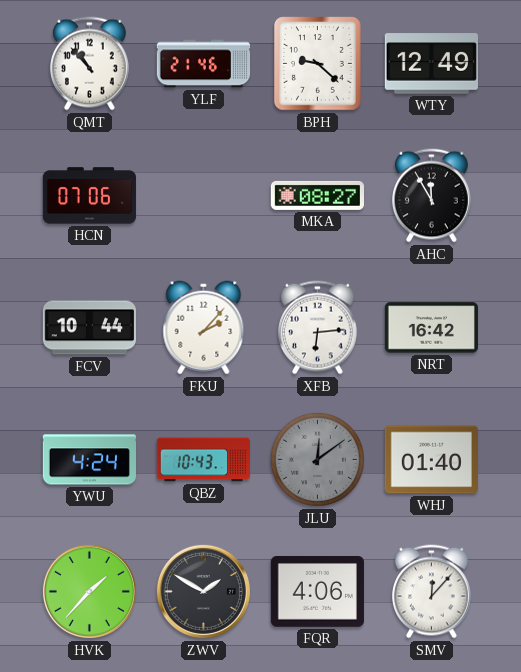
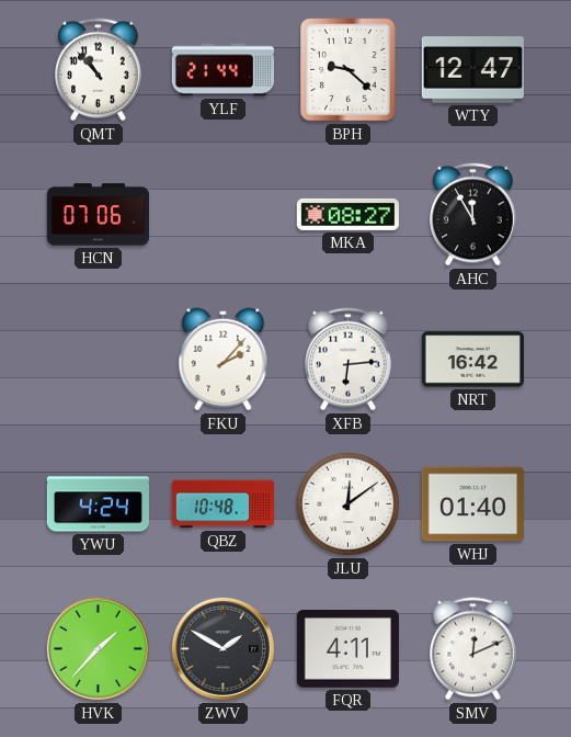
YLF: 21:46 -> 21:44 (222, 70)
WTY: 12:49 -> 12:47 (472, 70)
FCV: 10:44 -> none (89, 328)
QBZ: 10:43 -> 10:48 (222, 504)
JLU dial: grey -> white (347, 503)
FQR: 4:06 -> 4:11 (347, 649)
SMV: 12:07 -> 12:11 (473, 649)
